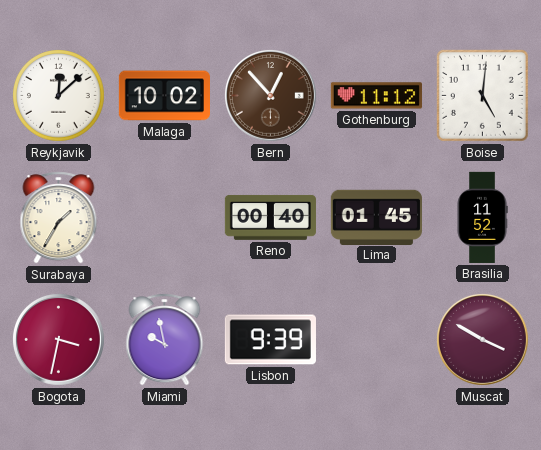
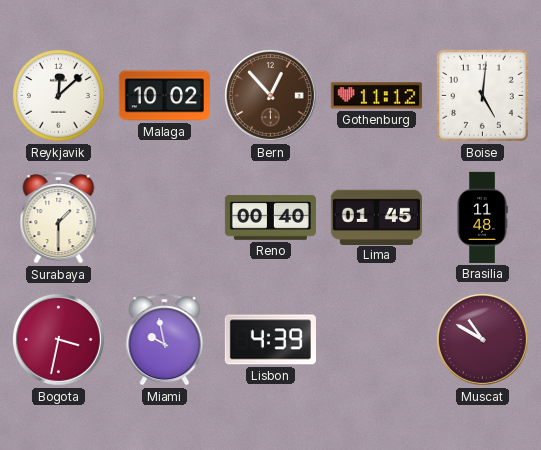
Surabaya: 1:35 -> 1:30 (59, 218)
Brasilia: 11:52 -> 11:48 (482, 217)
Lisbon: 9:39 -> 4:39 (270, 340)
Muscat: 3:50 -> 10:50 (482, 339)
